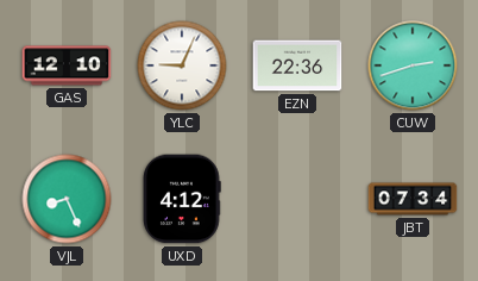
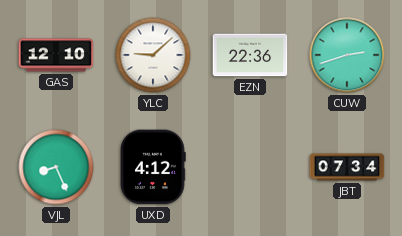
YLC: 9:04 -> 9:08 (153, 55)
